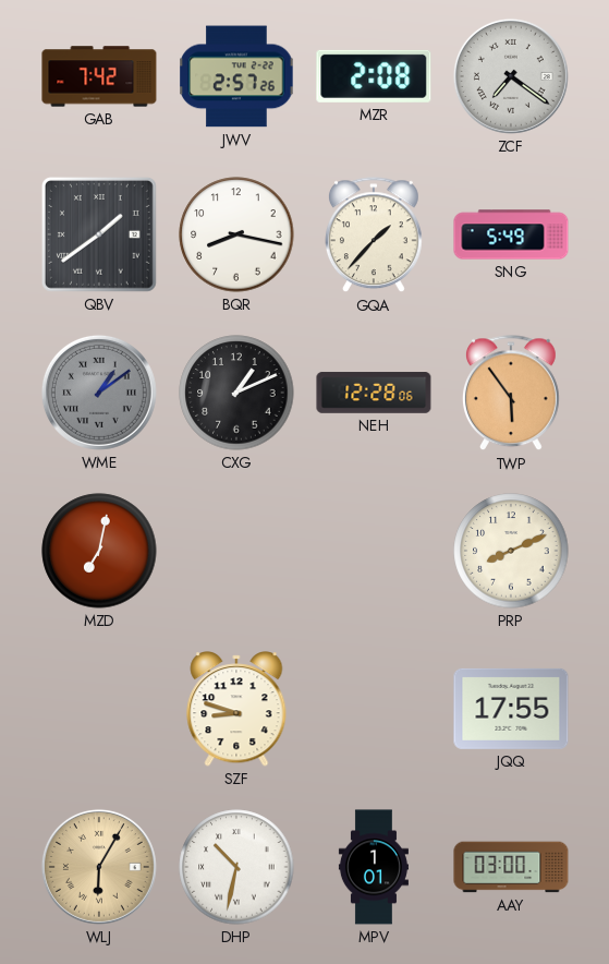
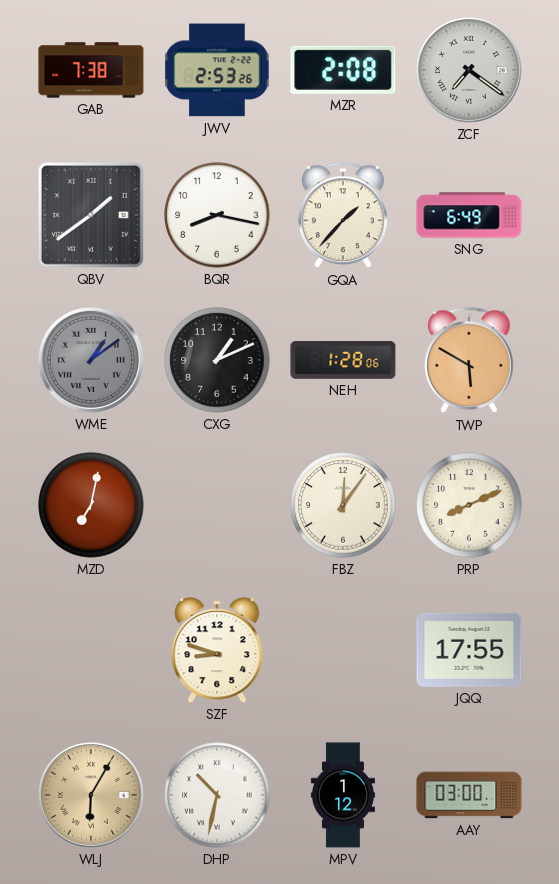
GAB: 7:42 -> 7:38 (91, 70)
JWV: 2:57 -> 2:53 (217, 70)
SNG: 5:49 -> 6:49 (469, 215)
NEH: 12:28 -> 1:28 (343, 360)
TWP: 5:54 -> 5:50 (469, 361)
FBZ: none -> 12:06 (343, 505)
MPV: 1:01 -> 1:12 (343, 795)
